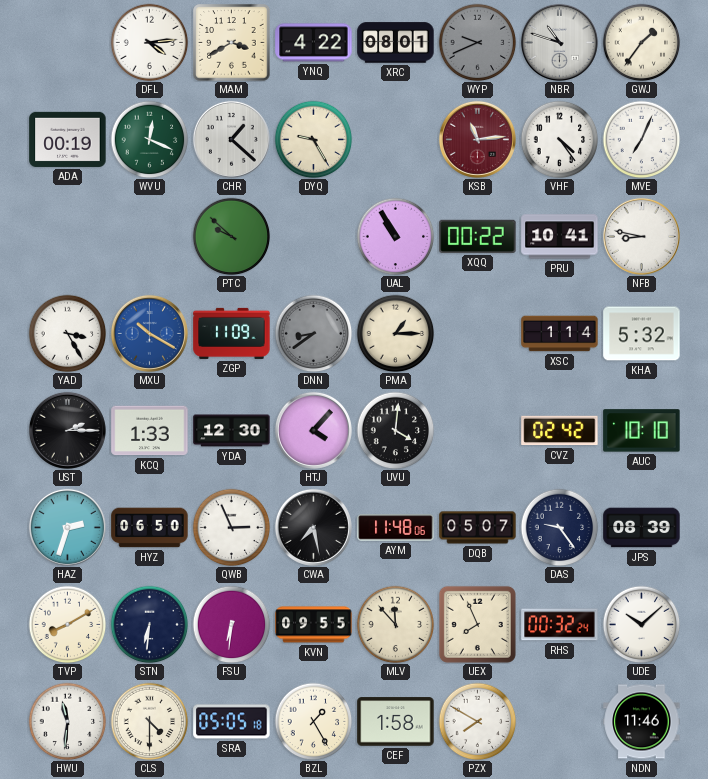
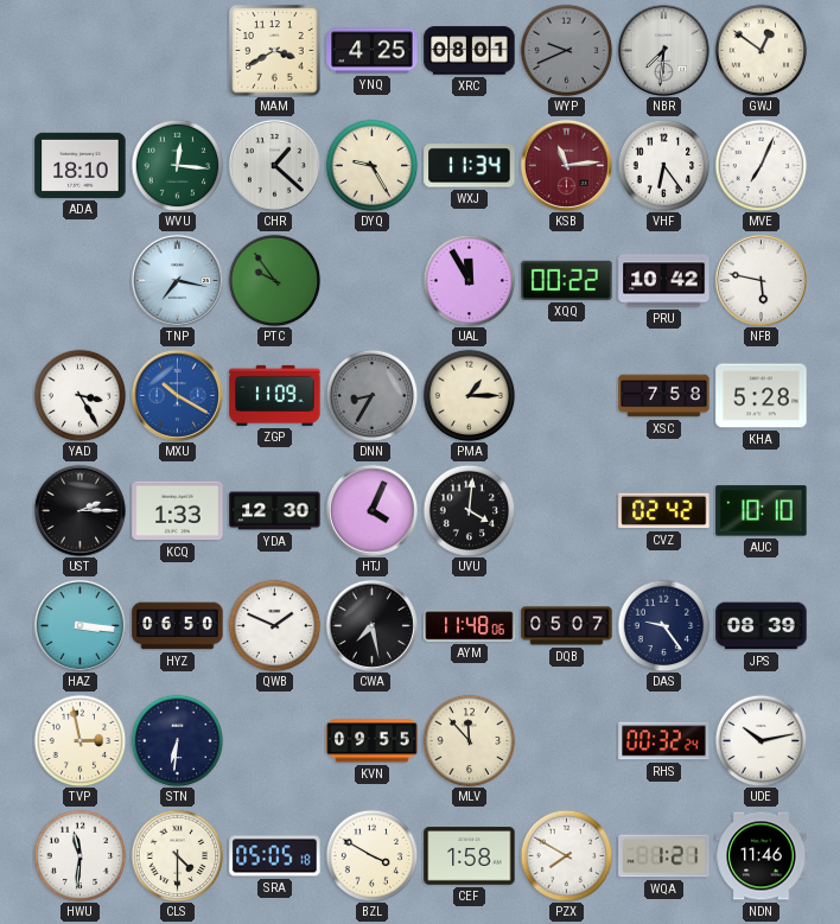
DFL: 4:14 -> none (149, 42)
YNQ: 4:22 -> 4:25 (373, 51)
NBR: 10:48 -> 7:31 (663, 50)
GWJ: 1:36 -> 12:51 (761, 50)
ADA: 00:19 -> 18:10 (81, 165)
WVU: 12:19 -> 12:16 (177, 165)
WXJ: none -> 11:34 (470, 166)
VHF: 4:24 -> 6:24 (663, 165)
TNP: none -> 7:17 (177, 280)
PTC: 9:52 -> 9:54 (274, 280)
UAL: 10:55 -> 11:55 (469, 280)
PRU: 10:41 -> 10:42 (664, 281)
NFB: 8:47 -> 5:47 (761, 280)
DNN: 8:39 -> 8:35 (371, 395)
XSC: 1:14 -> 7:58 (664, 396)
KHA: 5:32 -> 5:28 (762, 396)
HTJ: 4:07 -> 4:04 (371, 510)
HAZ: 2:33 -> 3:16 (79, 625)
QWB: 2:56 -> 1:49 (274, 625)
TVP: 8:10 -> 2:58 (79, 740)
FSU: 6:31 -> none (231, 624)
UEX: 7:56 -> none (477, 624)
UDE: 10:08 -> 10:13 (761, 740)
BZL: 1:25 -> 3:50 (371, 855)
WQA: none -> 1:21 (664, 856)
